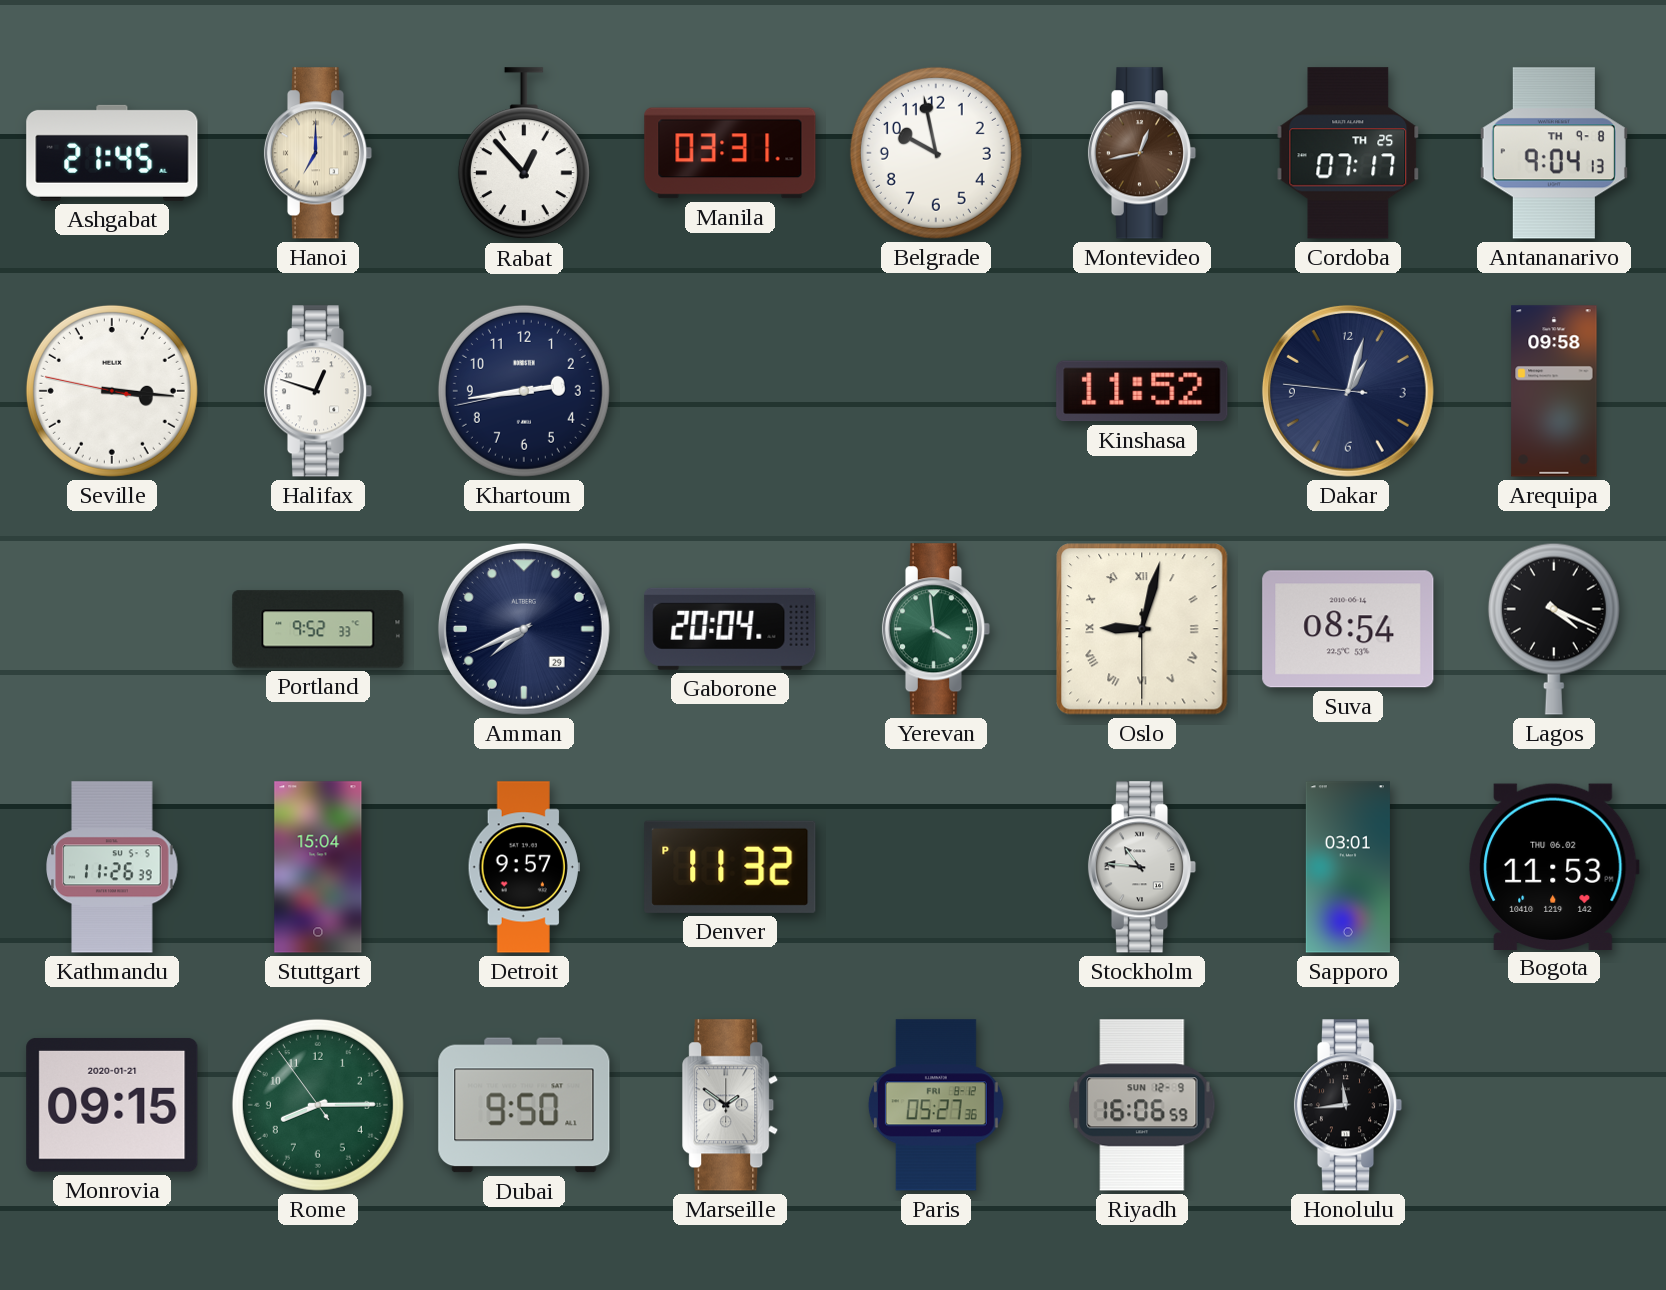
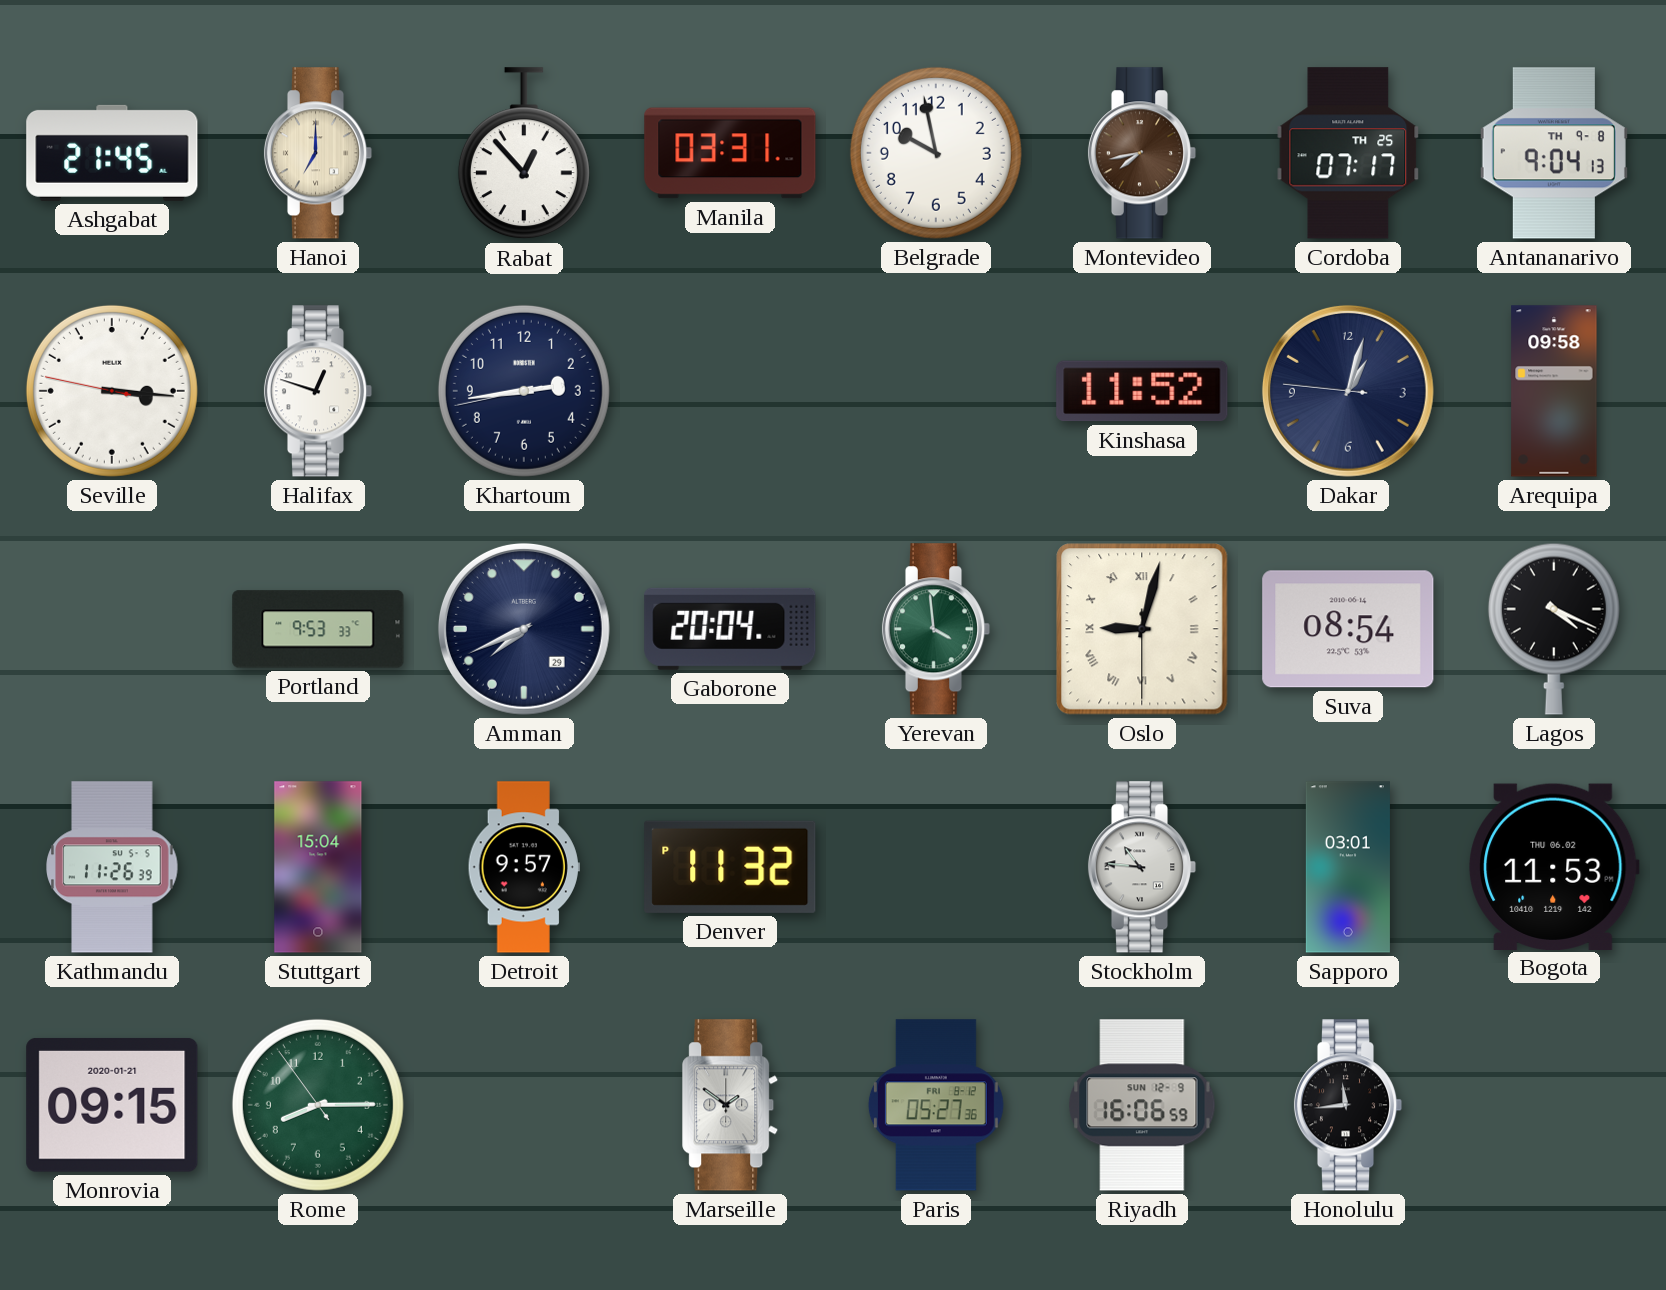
Montevideo: 12:43 -> 7:43 (1142, 153)
Portland: 9:52 -> 9:53 (318, 629)
Dubai: 9:50 -> none (524, 1105)
